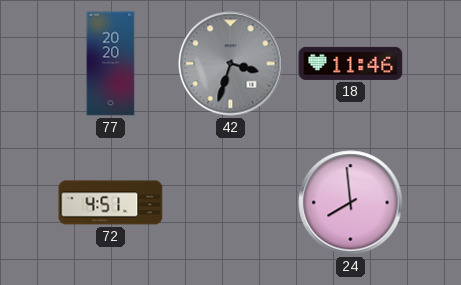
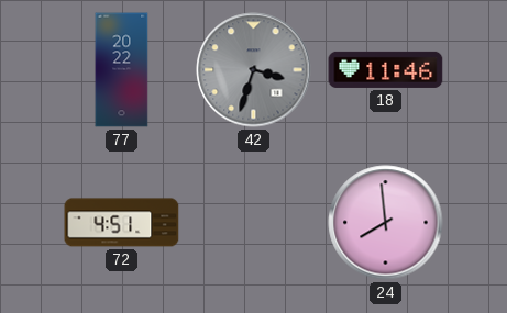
77: 20:20 -> 20:22 (122, 70)
